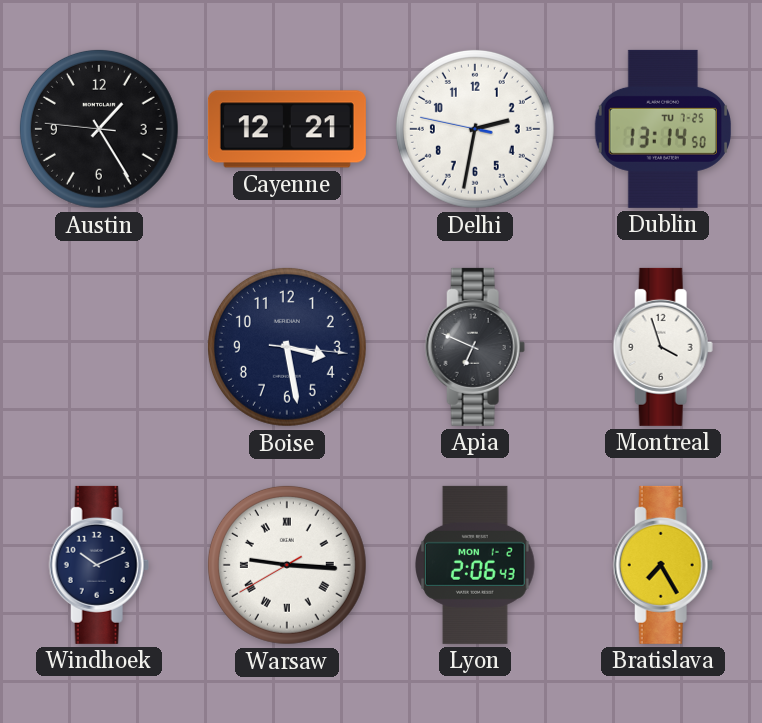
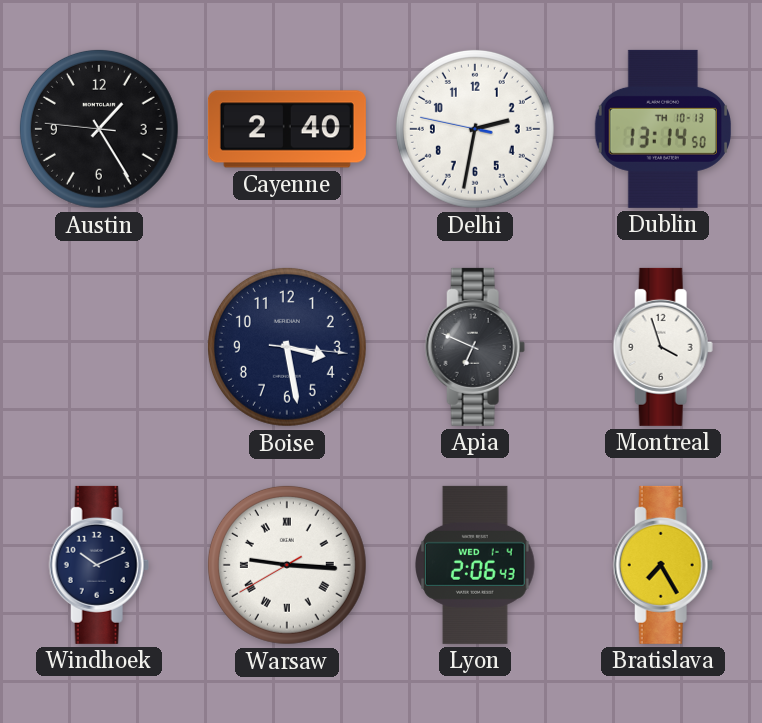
Cayenne: 12:21 -> 2:40 (287, 129)
Dublin date: TU 7-25 -> TH 10-13 (662, 129)
Lyon date: MON 1-2 -> WED 1-4 (476, 565)
